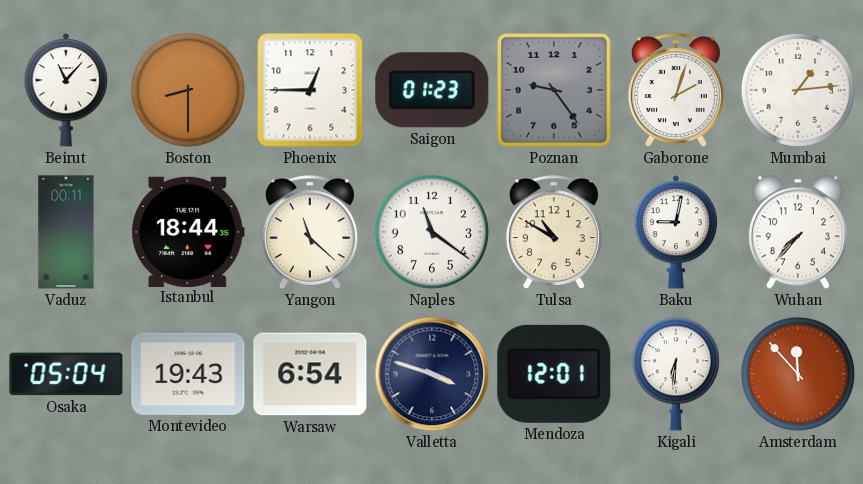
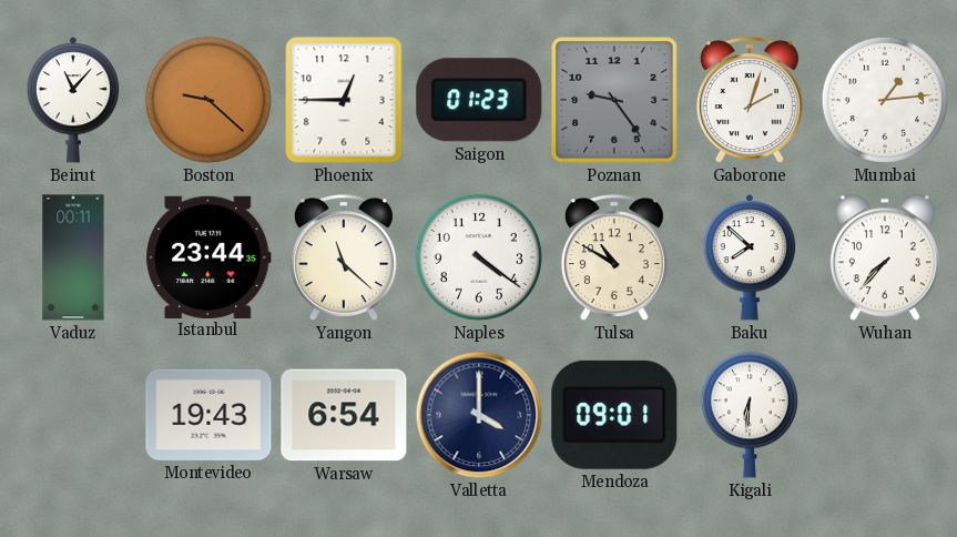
Boston: 8:30 -> 9:22 (208, 100)
Istanbul: 18:44 -> 23:44 (208, 256)
Naples: 11:21 -> 4:21 (479, 257)
Baku: 9:02 -> 7:52 (750, 257)
Osaka: 05:04 -> none (66, 374)
Valletta: 3:48 -> 4:00 (479, 415)
Mendoza: 12:01 -> 09:01 (614, 415)
Amsterdam: 11:53 -> none (798, 374)
